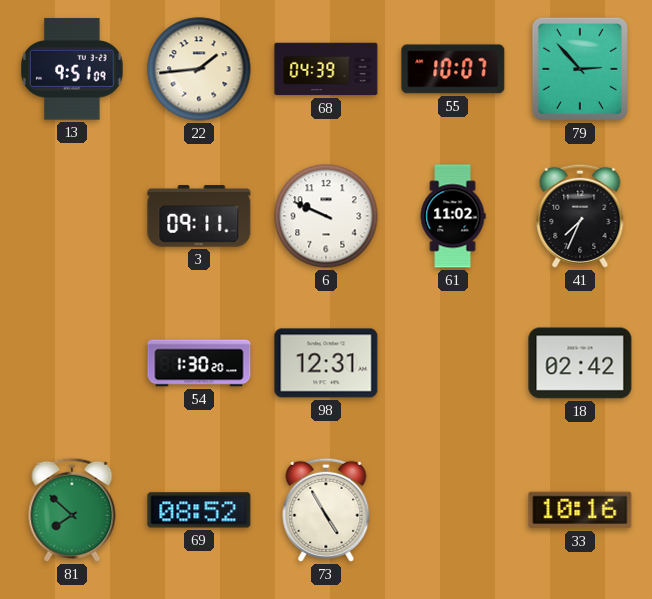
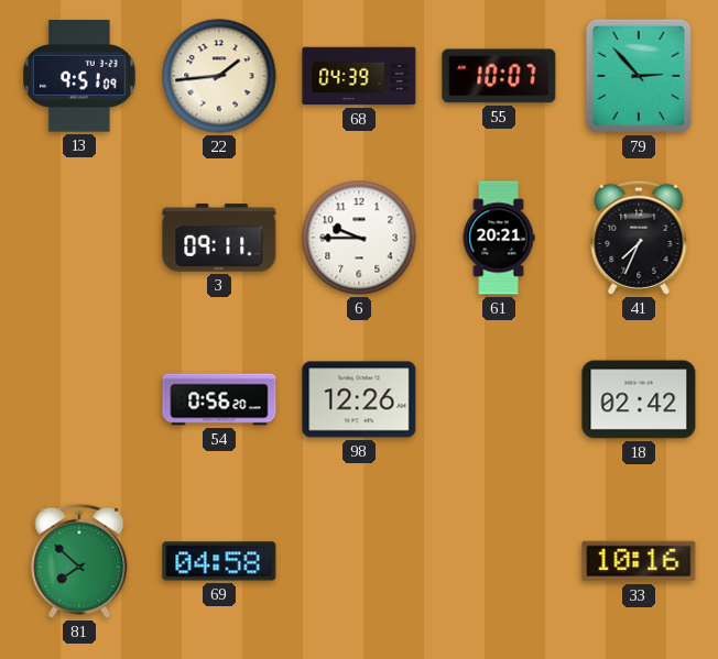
6: 9:49 -> 9:45 (359, 238)
61: 11:02 -> 20:21 (499, 238)
54: 1:30 -> 0:56 (219, 399)
98: 12:31 -> 12:26 (359, 399)
69: 08:52 -> 04:58 (219, 561)
73: 4:55 -> none (326, 510)
